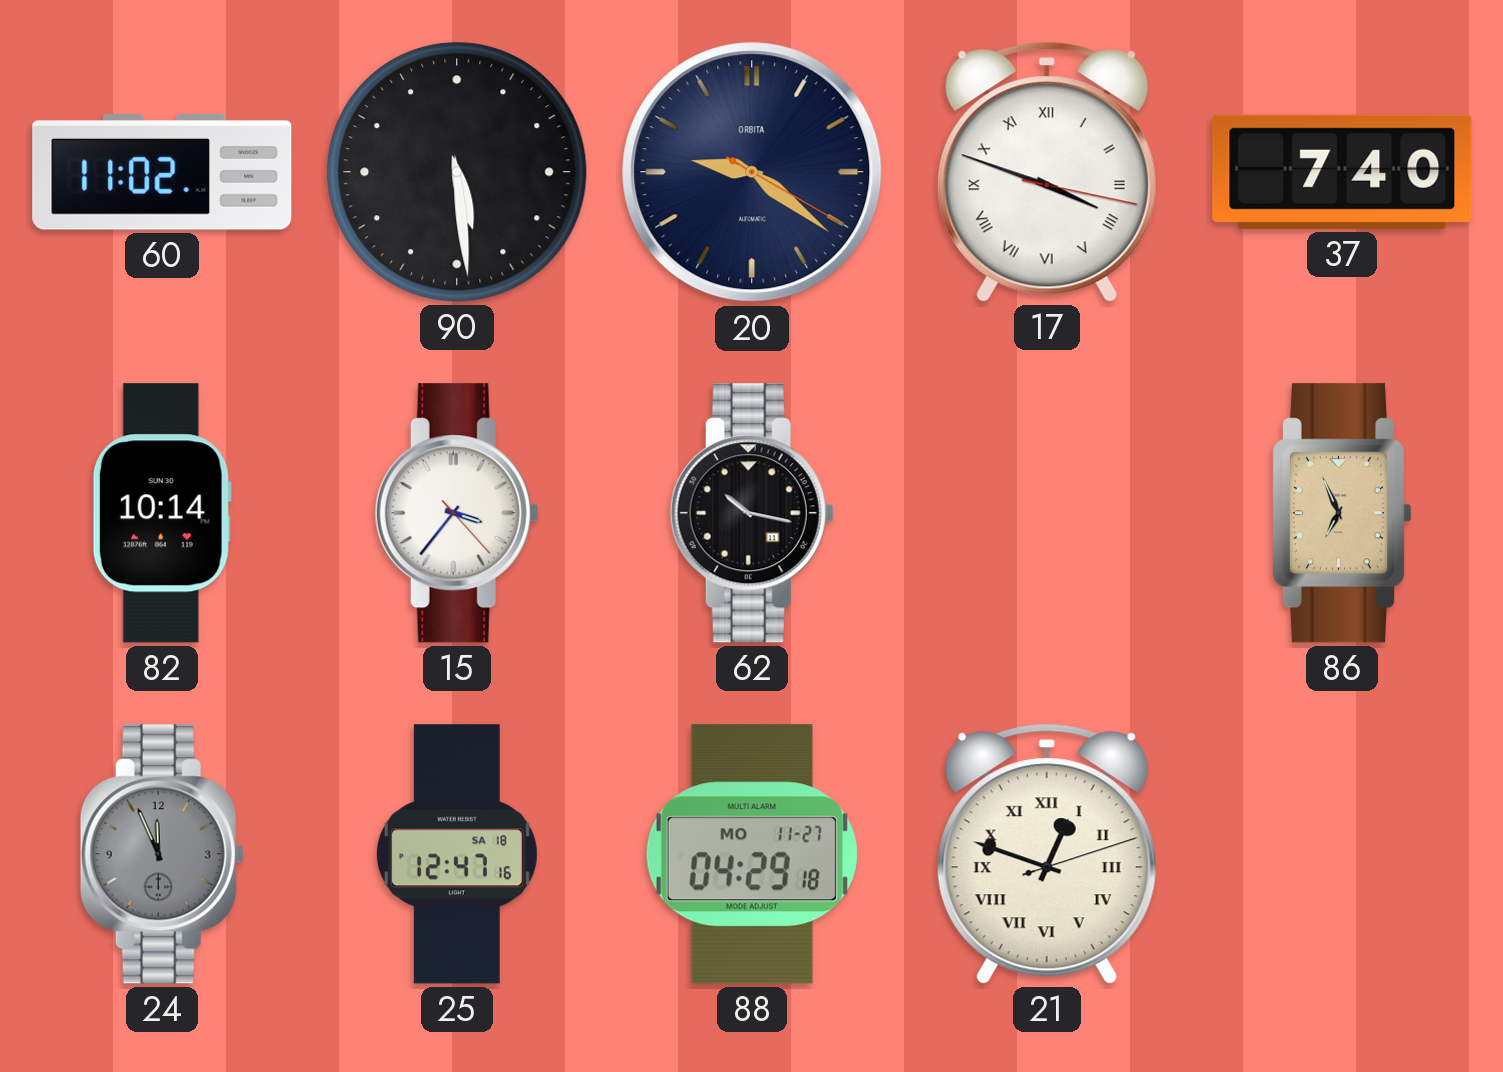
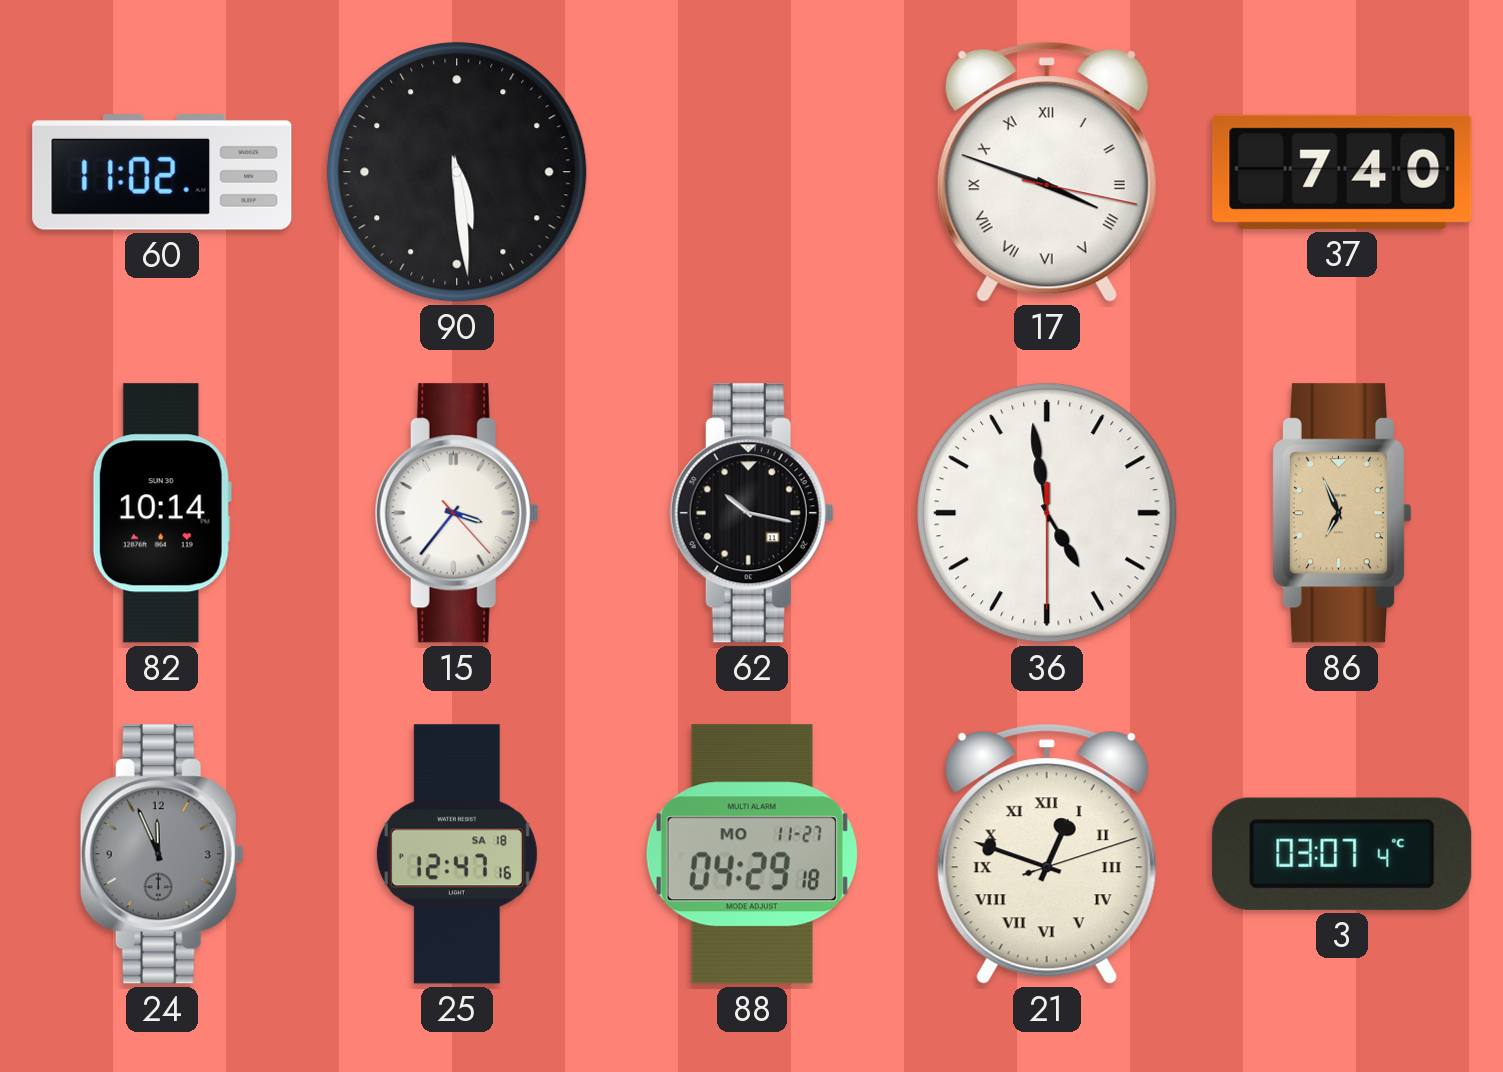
20: 9:21 -> none (752, 172)
36: none -> 4:58 (1047, 513)
3: none -> 03:07 (1342, 854)
